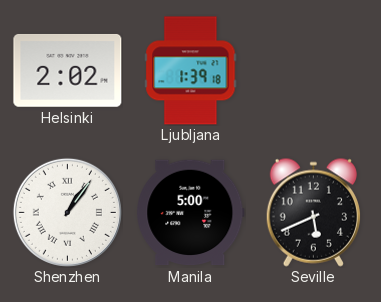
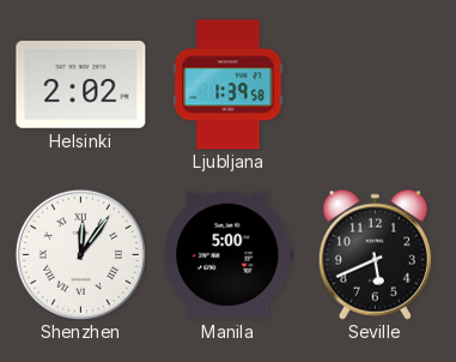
Ljubljana: 1:39:18 -> 1:39:58 (229, 85)
Shenzhen: 1:06 -> 12:06 (80, 254)
